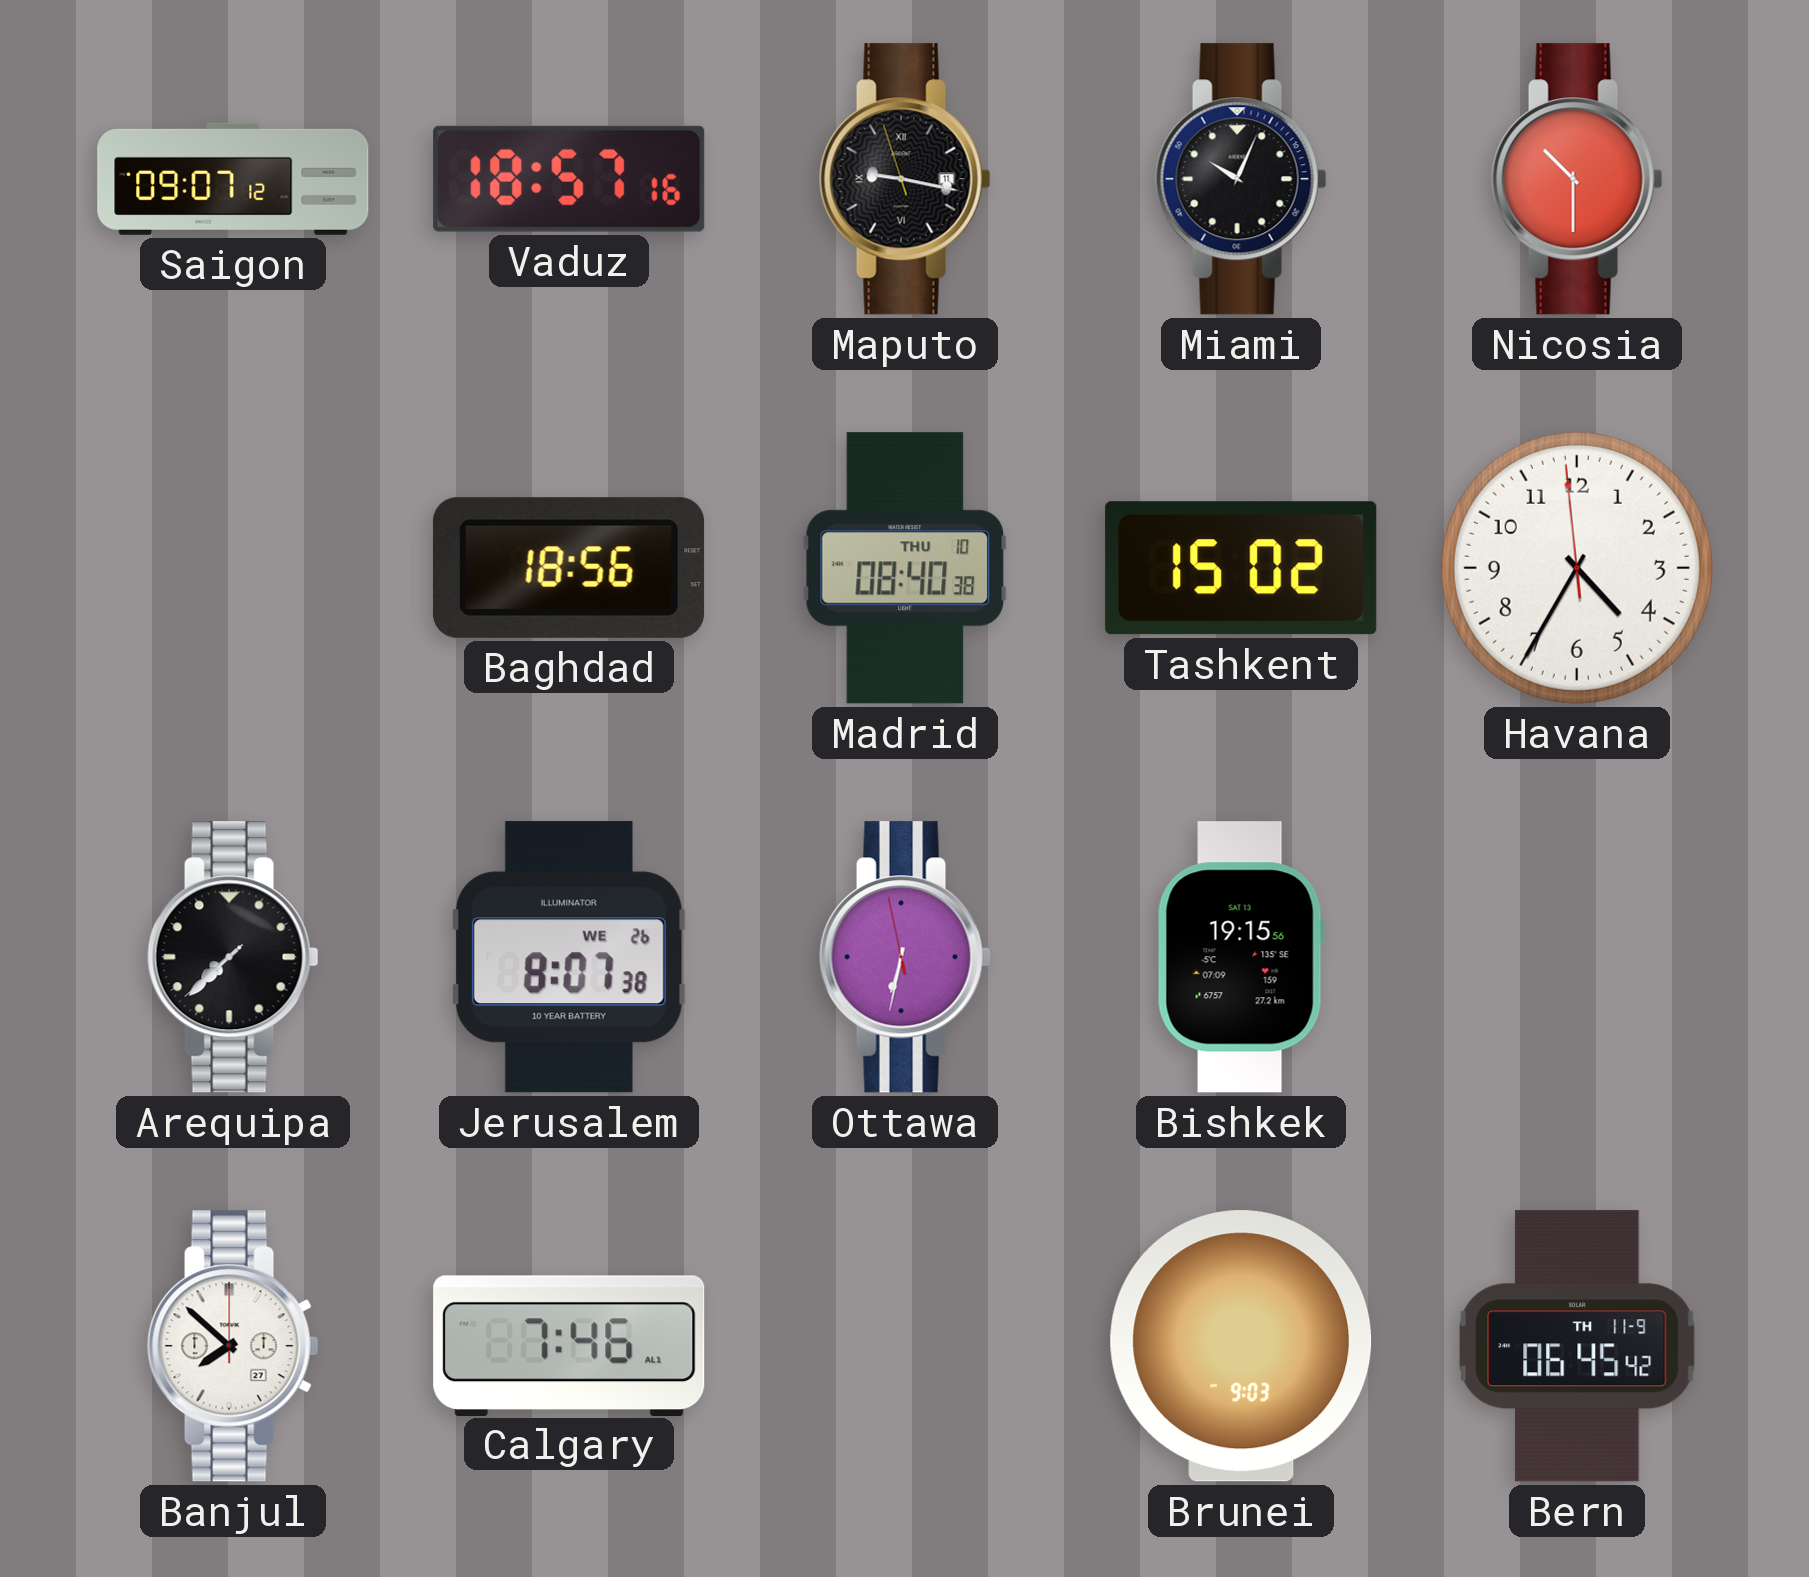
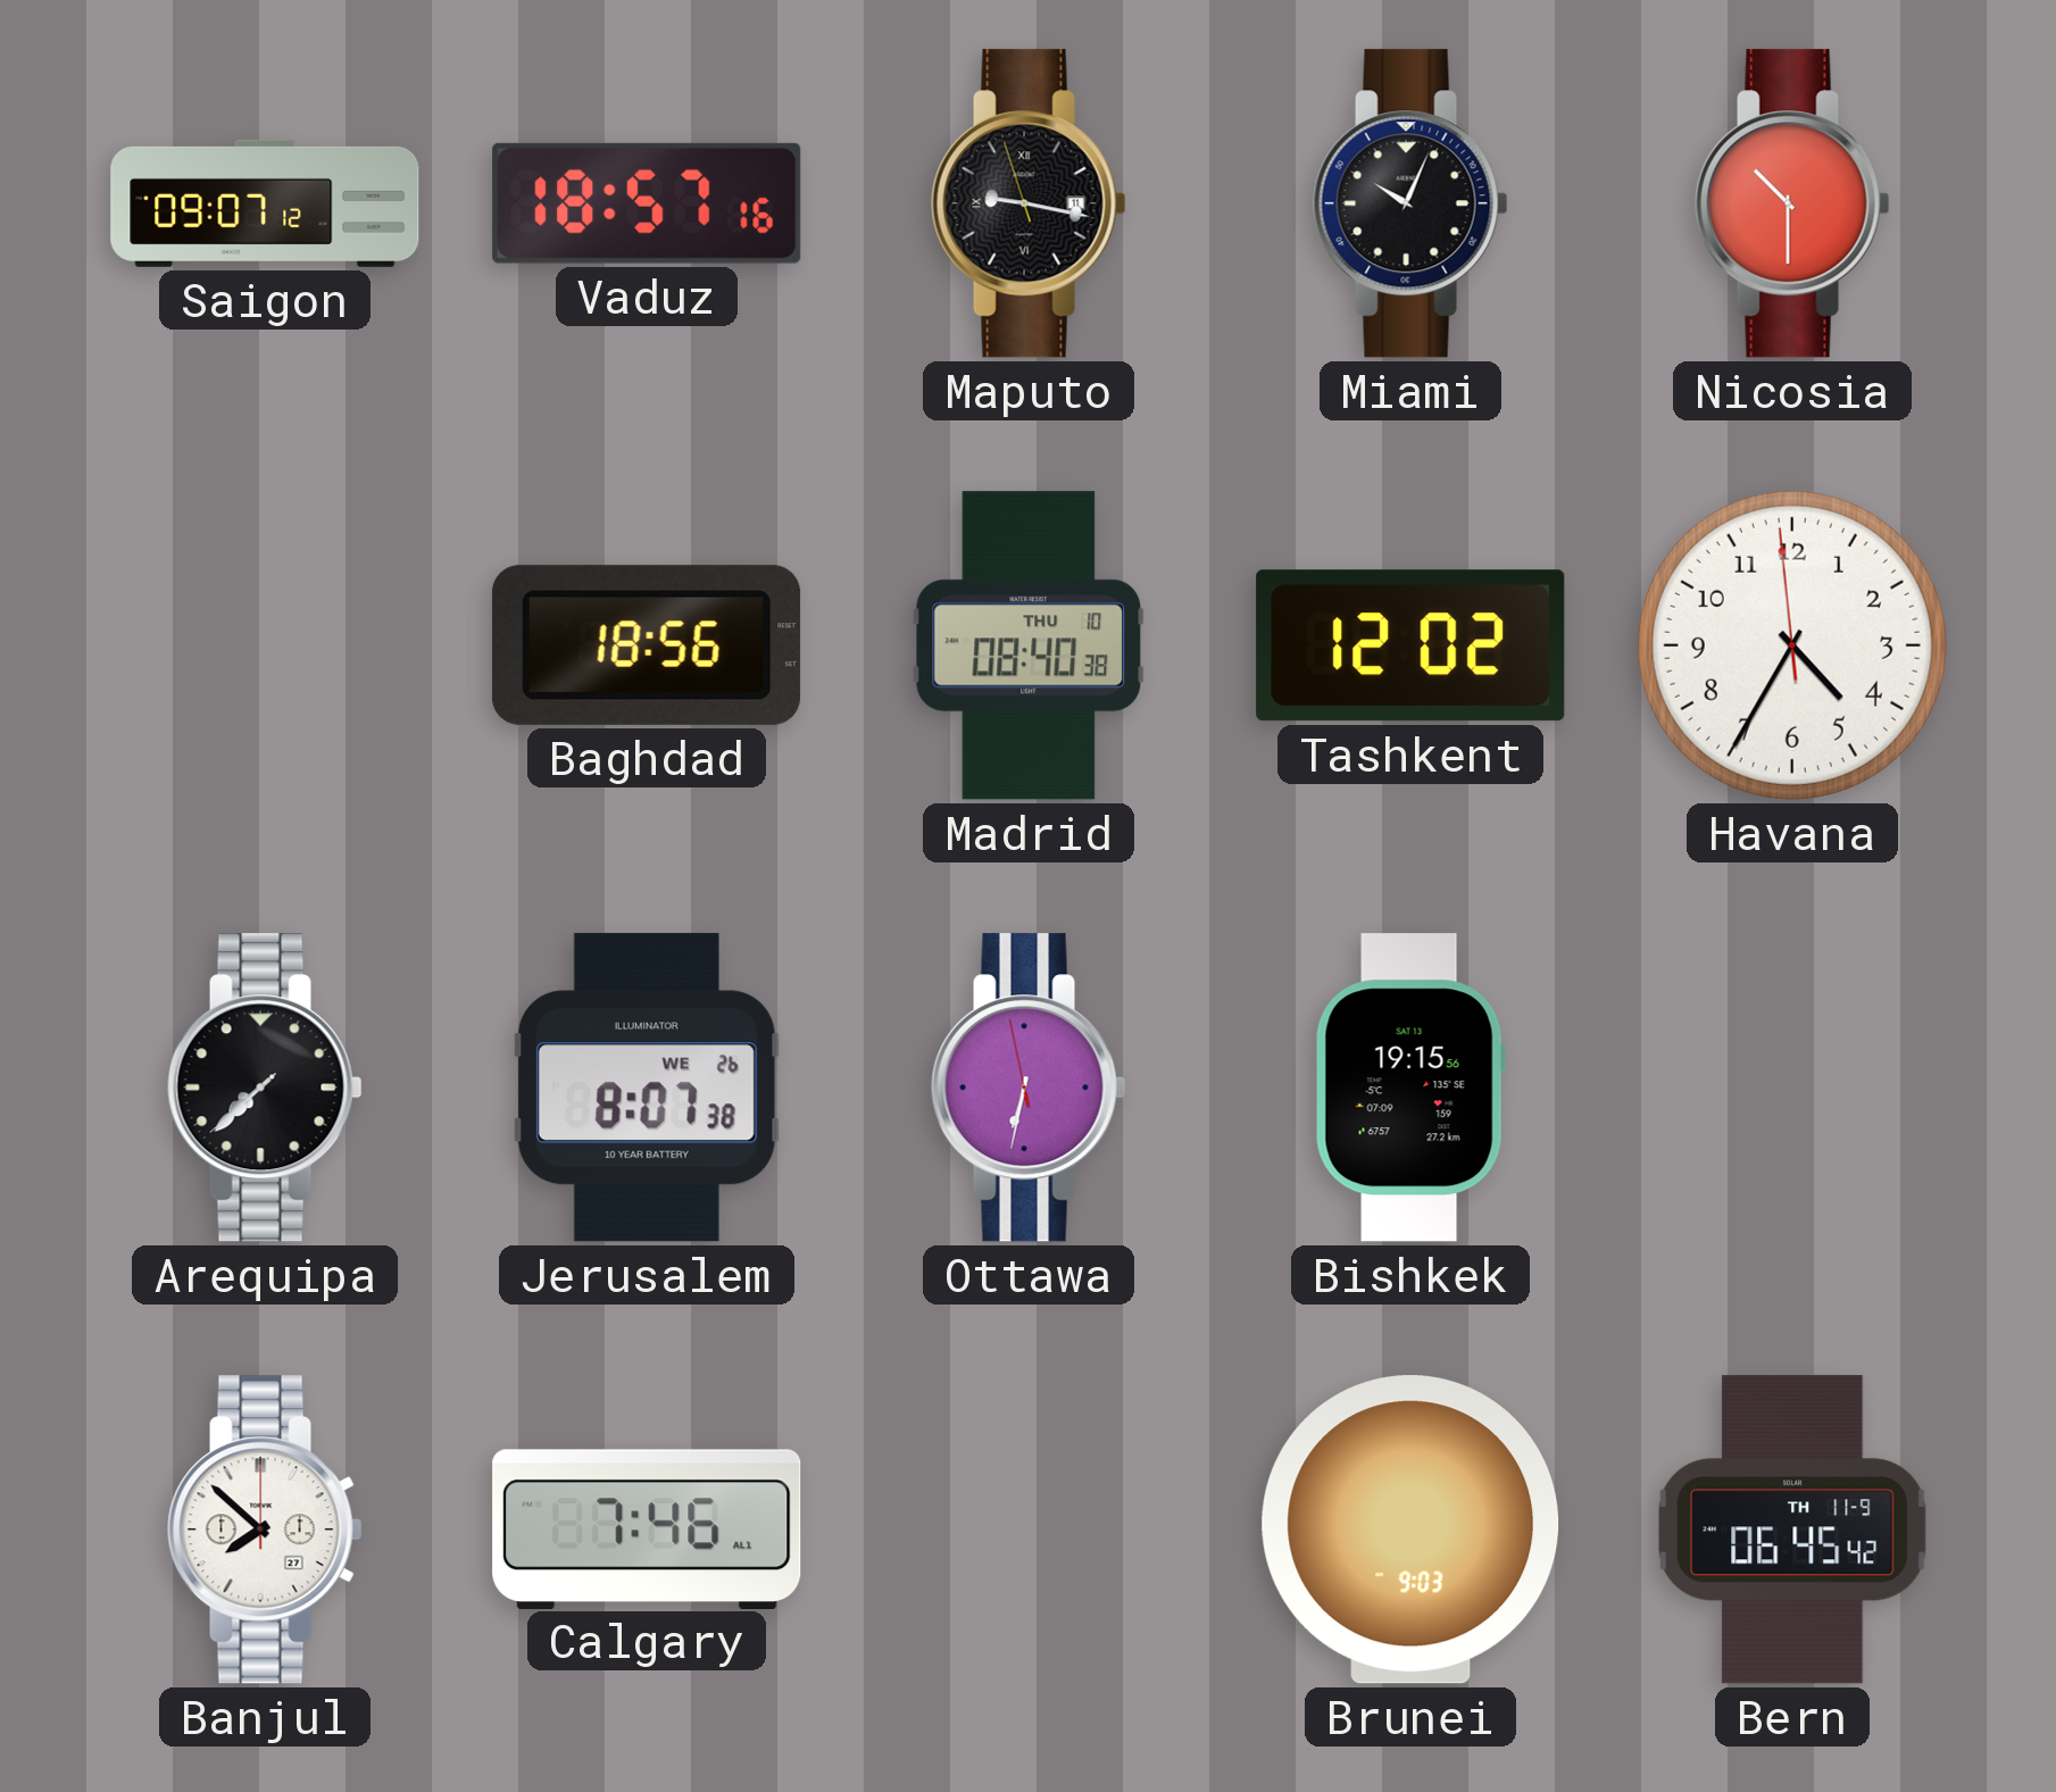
Tashkent: 15:02 -> 12:02 (1410, 645)
